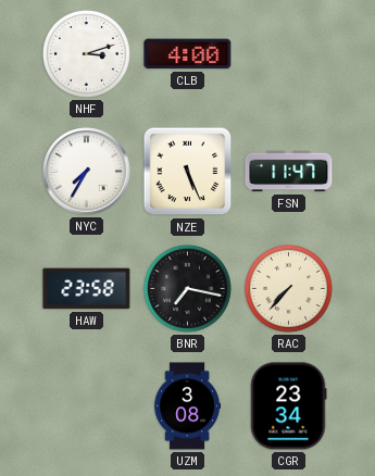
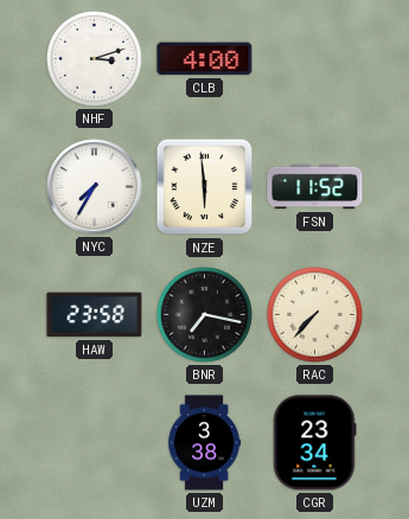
NZE: 5:26 -> 5:59 (205, 187)
FSN: 11:47 -> 11:52 (315, 187)
UZM: 3:08 -> 3:38 (205, 443)
